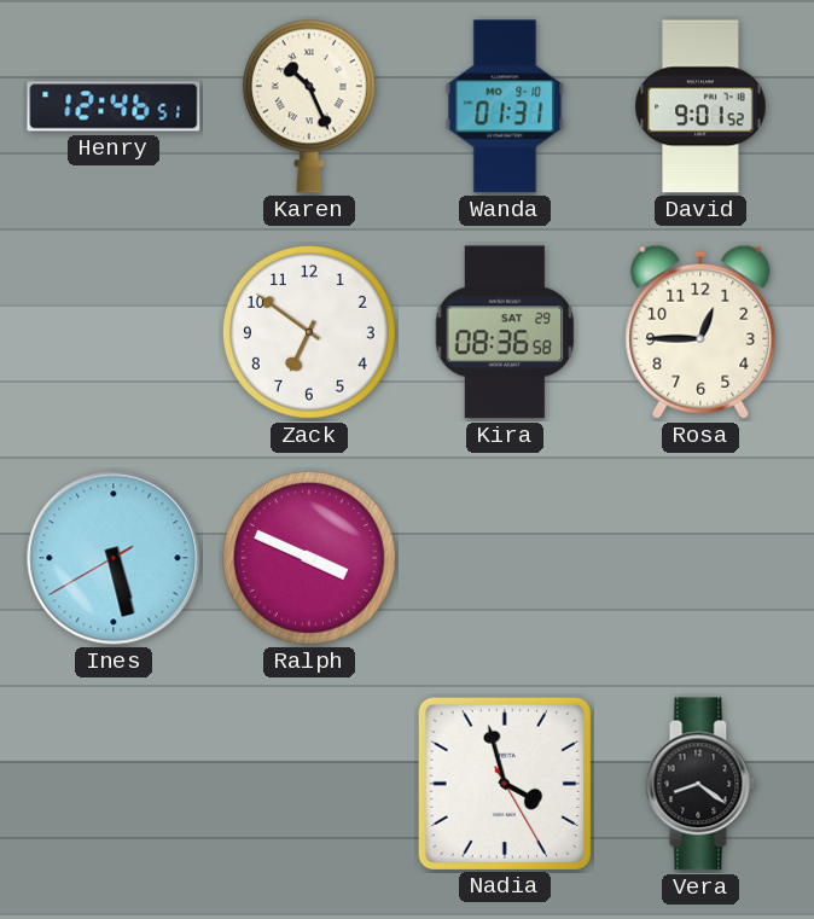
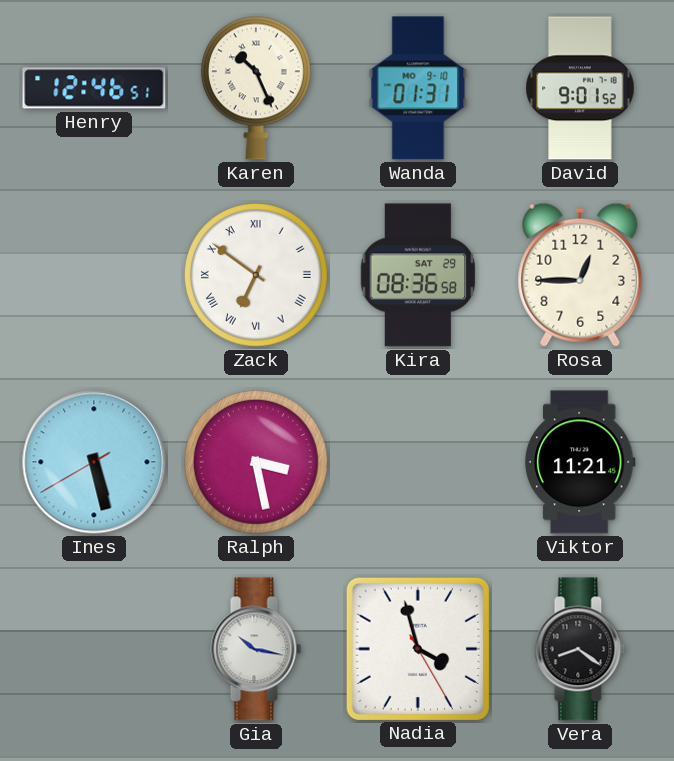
Zack numerals: Arabic -> Roman (256, 275)
Ralph: 3:49 -> 3:28 (256, 462)
Viktor: none -> 11:21 (580, 462)
Gia: none -> 10:17 (256, 649)
